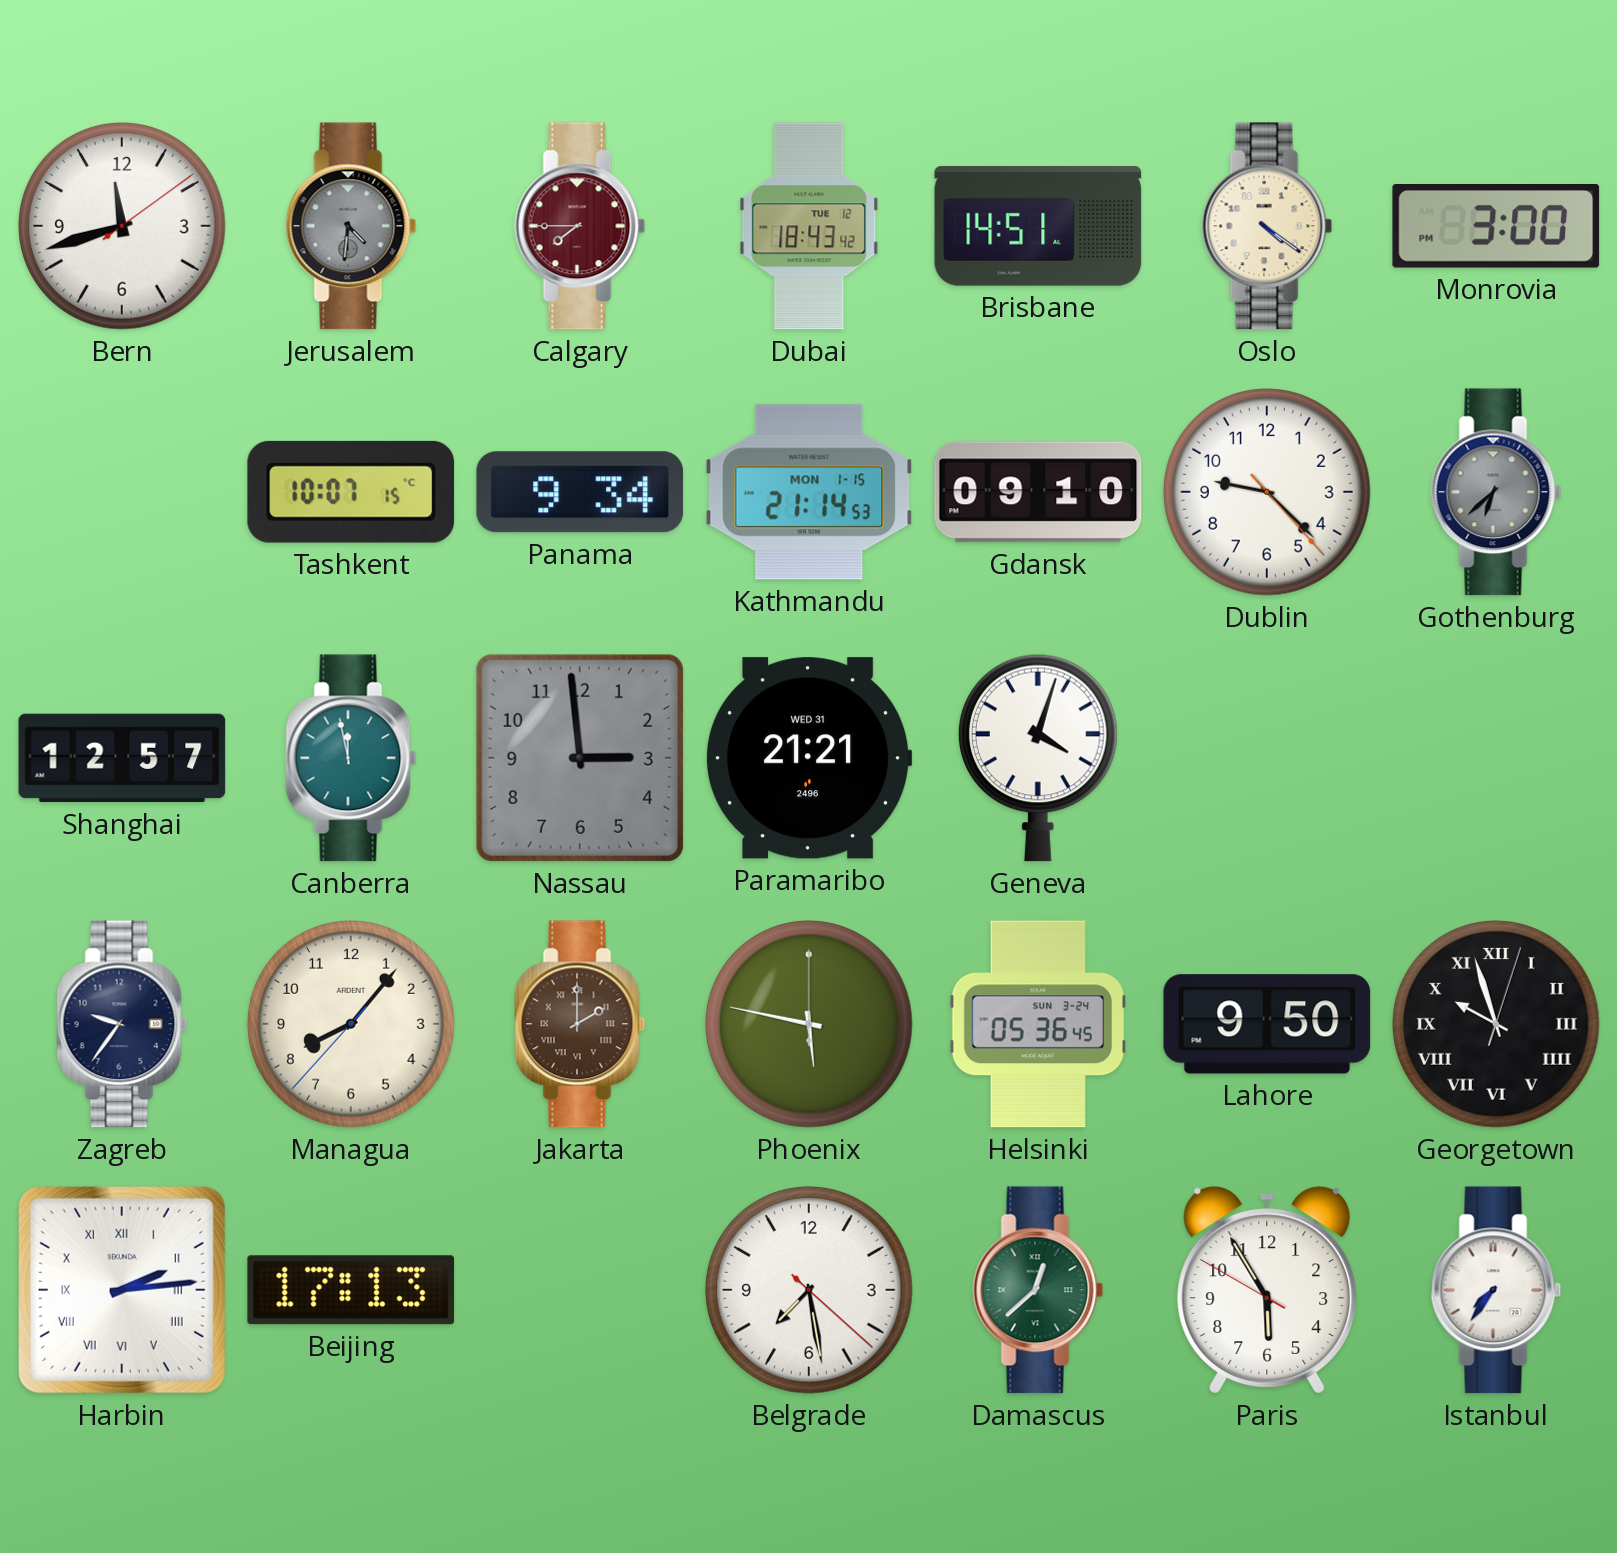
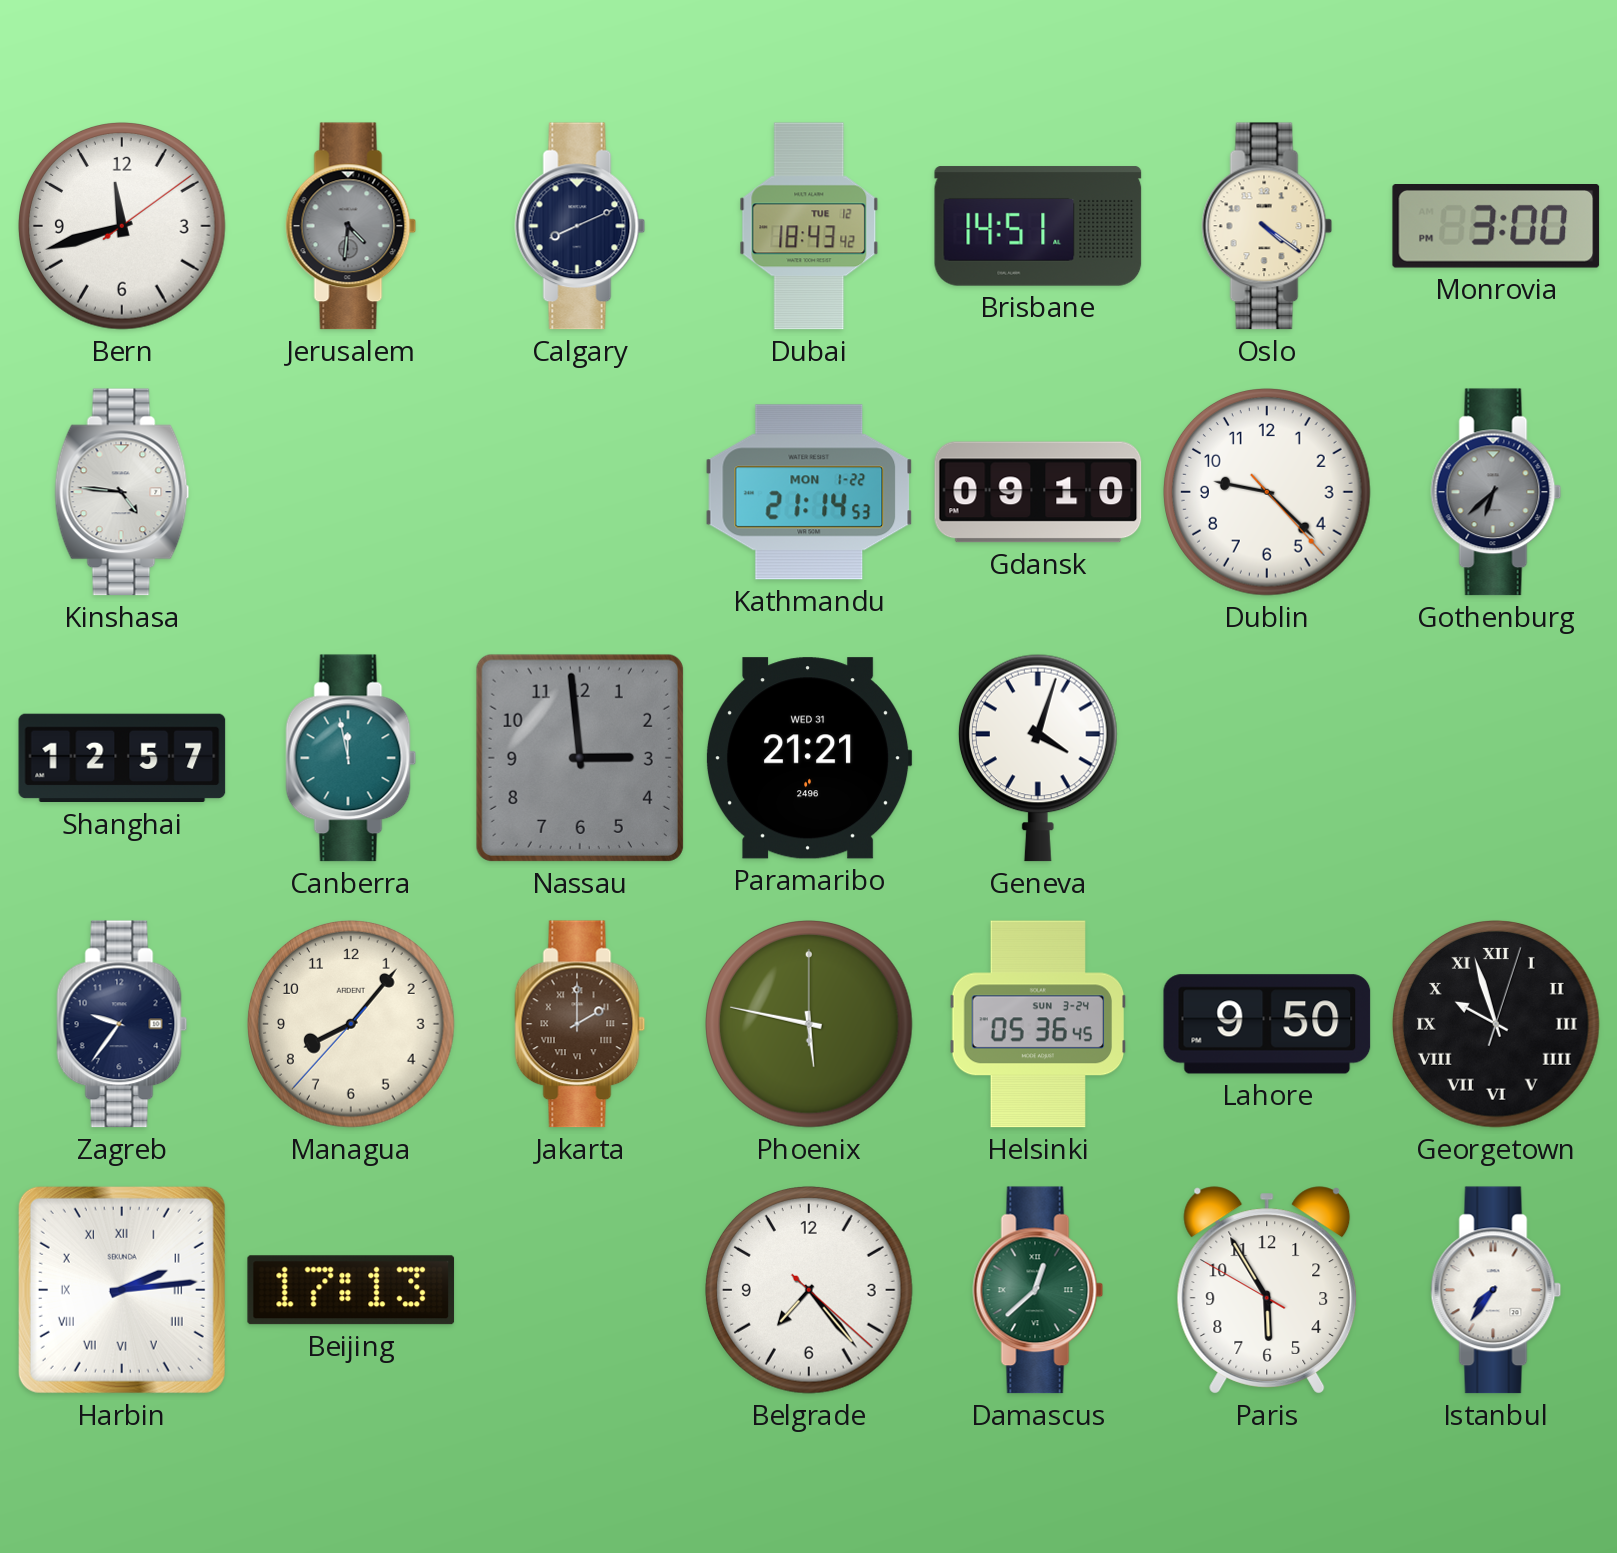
Calgary: 7:45 -> 8:11 (580, 226)
Calgary dial: burgundy -> navy (580, 226)
Kinshasa: none -> 4:46 (122, 492)
Tashkent: 10:07 -> none (351, 492)
Panama: 9:34 -> none (580, 492)
Kathmandu date: MON 1-15 -> MON 1-22 (809, 492)
Belgrade: 7:28 -> 7:23 (809, 1290)
